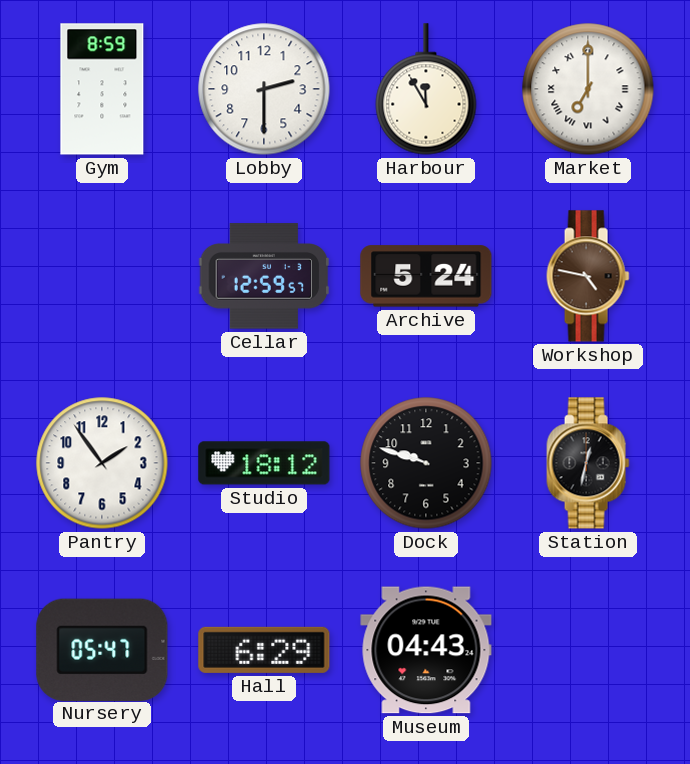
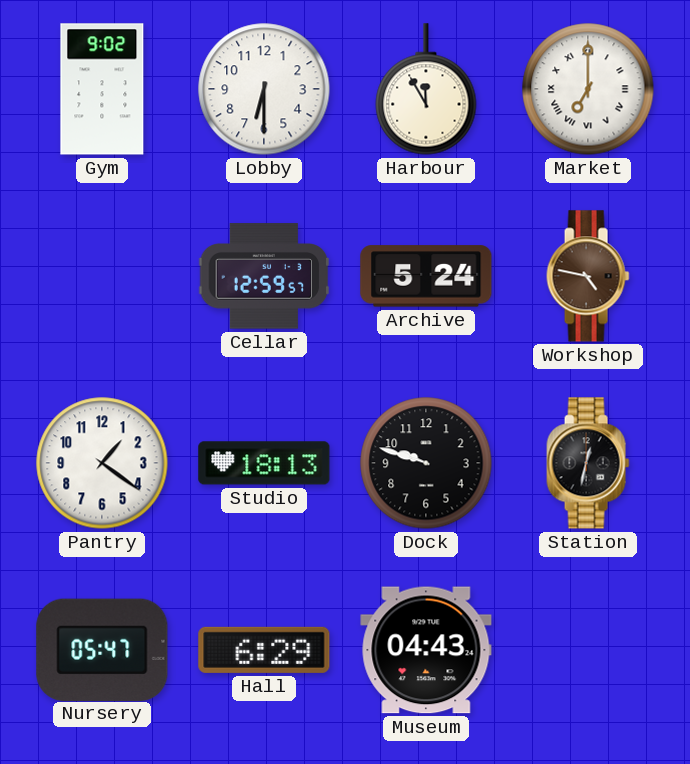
Gym: 8:59 -> 9:02 (102, 89)
Lobby: 2:30 -> 6:30 (264, 89)
Pantry: 1:54 -> 1:21 (102, 463)
Studio: 18:12 -> 18:13 (264, 463)
